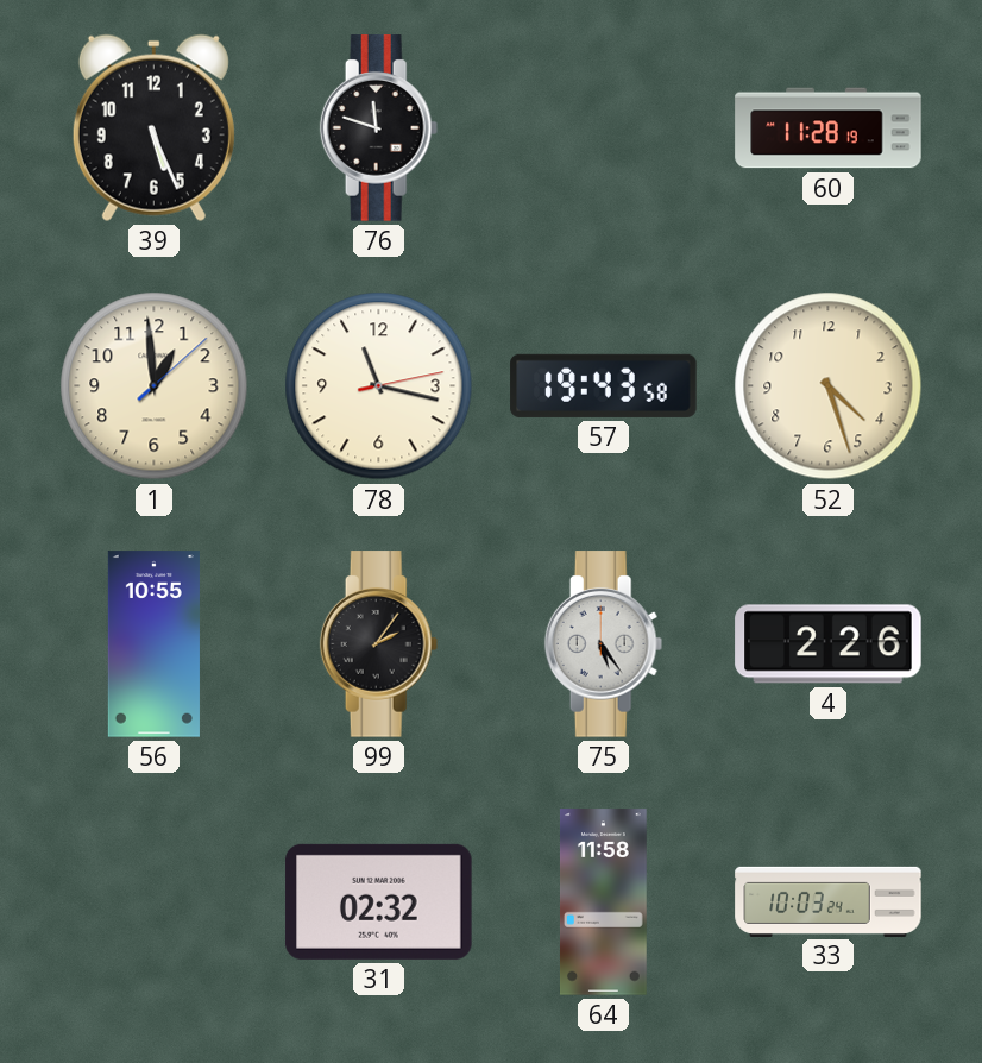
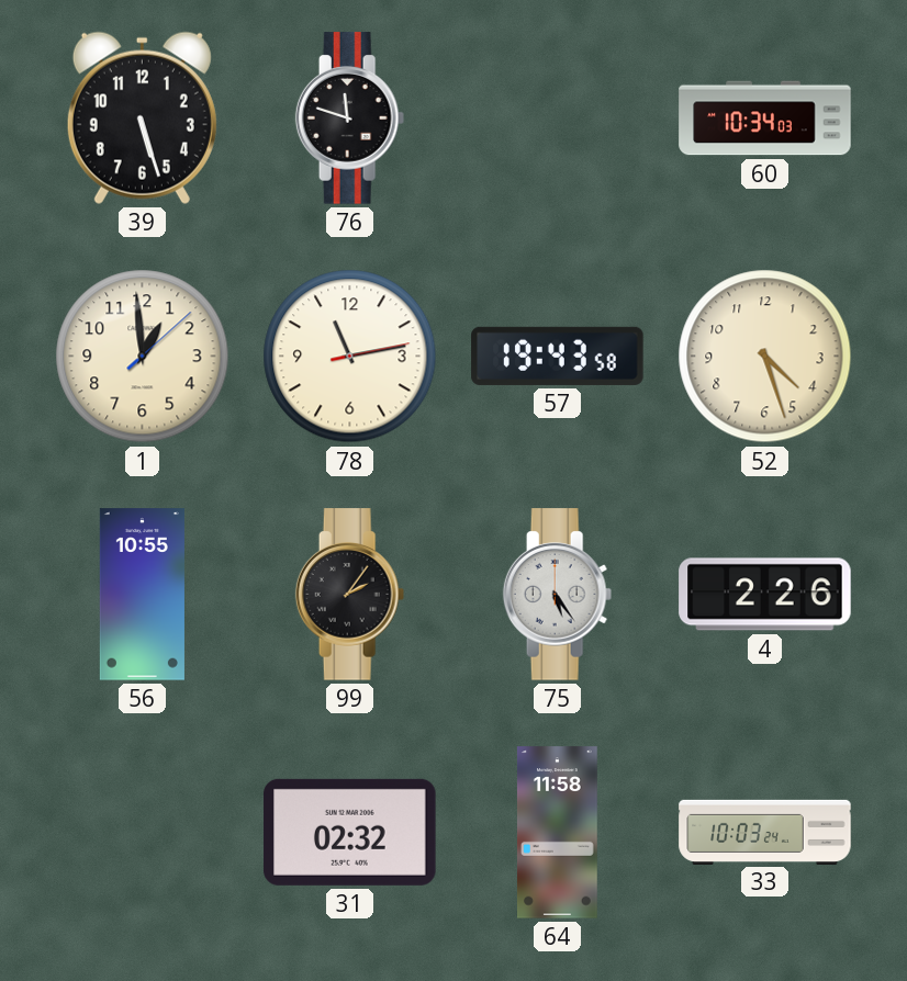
39: 5:26 -> 5:27 (142, 117)
60: 11:28 -> 10:34 (765, 119)
78: 11:17 -> 11:13 (350, 357)
